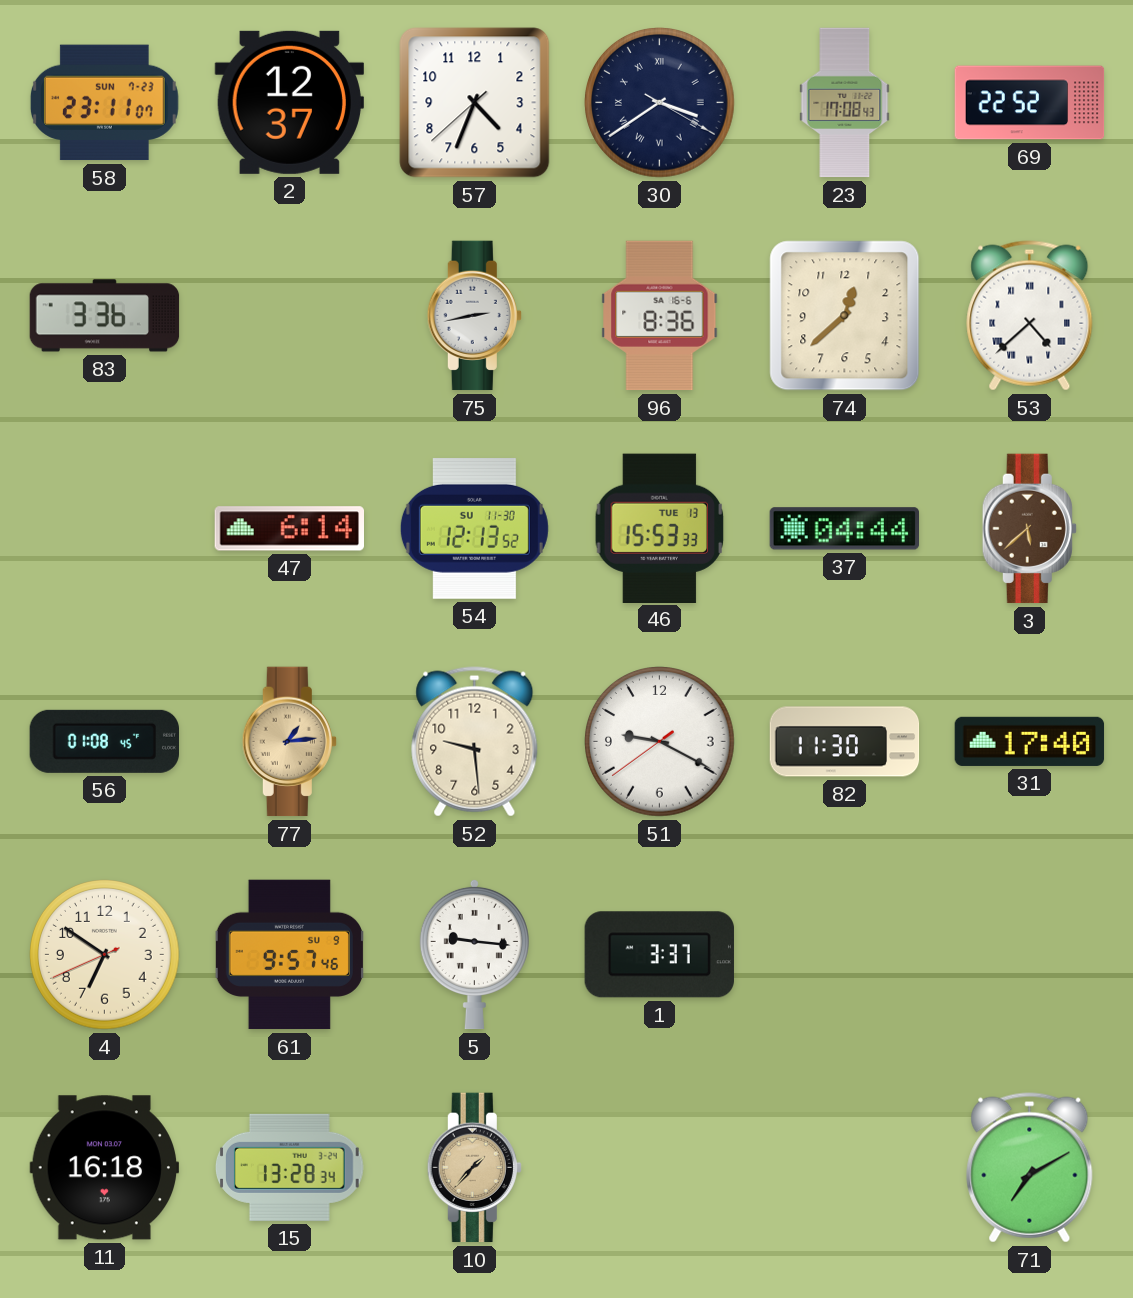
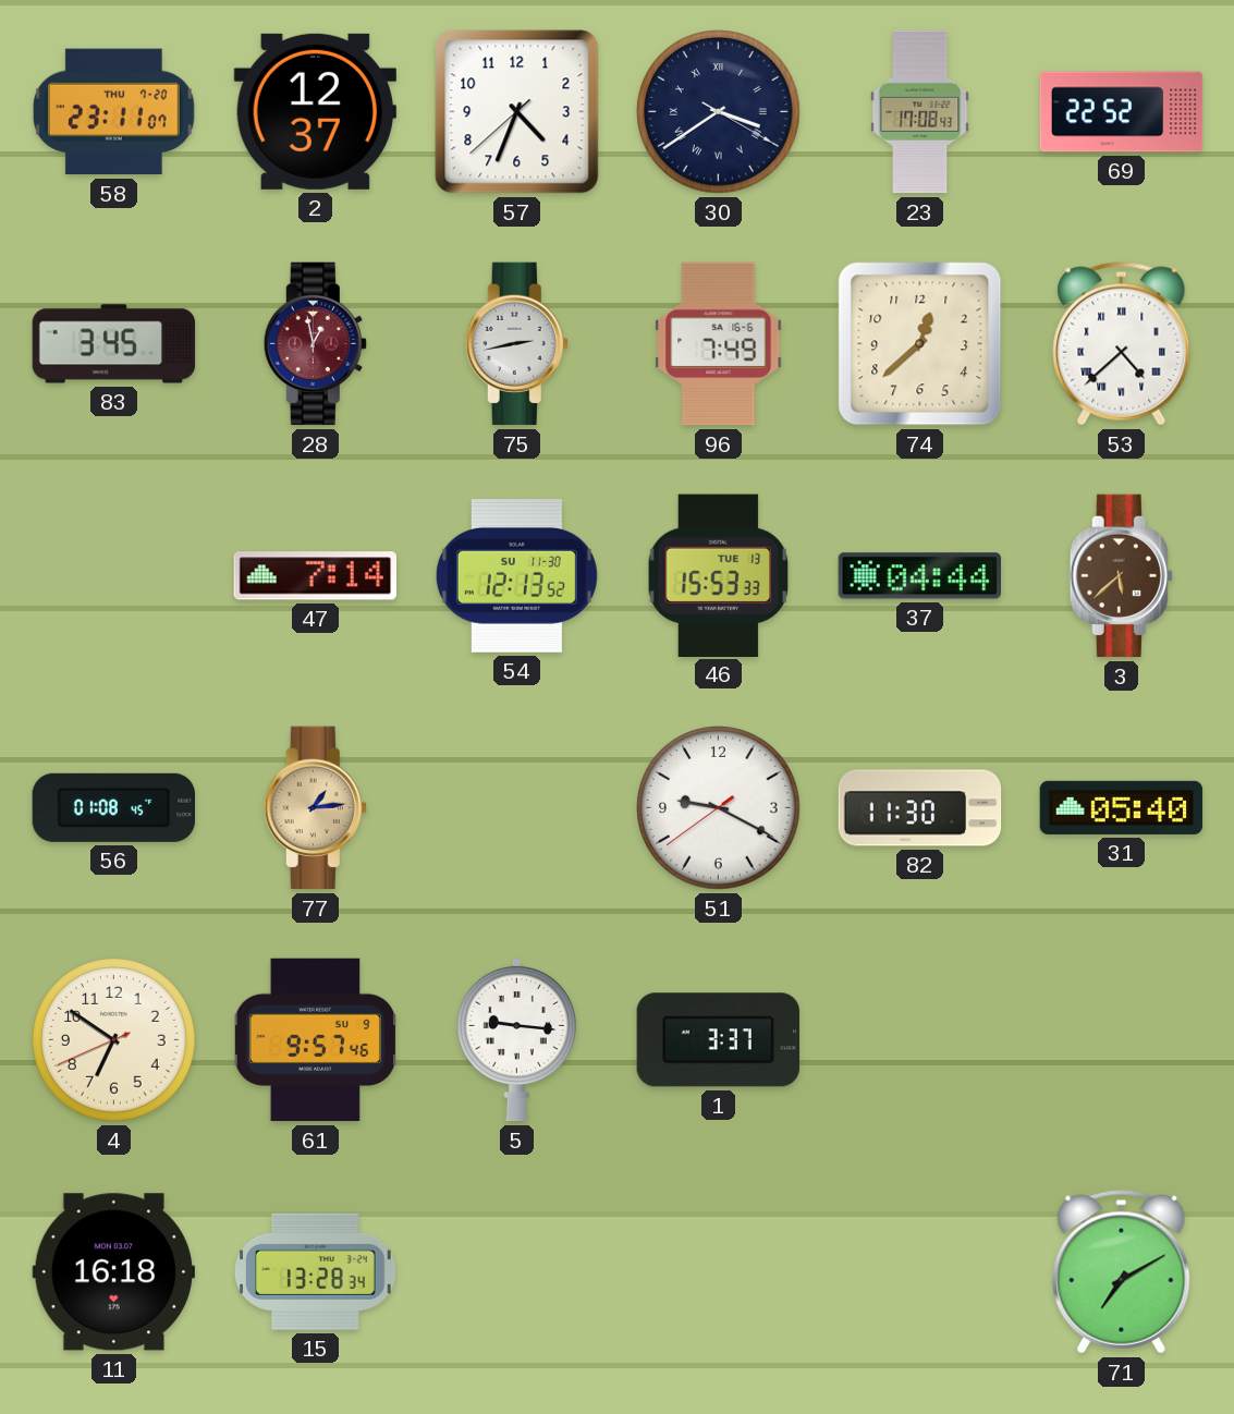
58 date: SUN 7-23 -> THU 7-20 (113, 112)
83: 3:36 -> 3:45 (114, 344)
28: none -> 12:58 (315, 344)
96: 8:36 -> 7:49 (719, 344)
47: 6:14 -> 7:14 (315, 576)
52: 9:29 -> none (475, 742)
31: 17:40 -> 05:40 (1122, 807)
10: 1:37 -> none (474, 1168)
